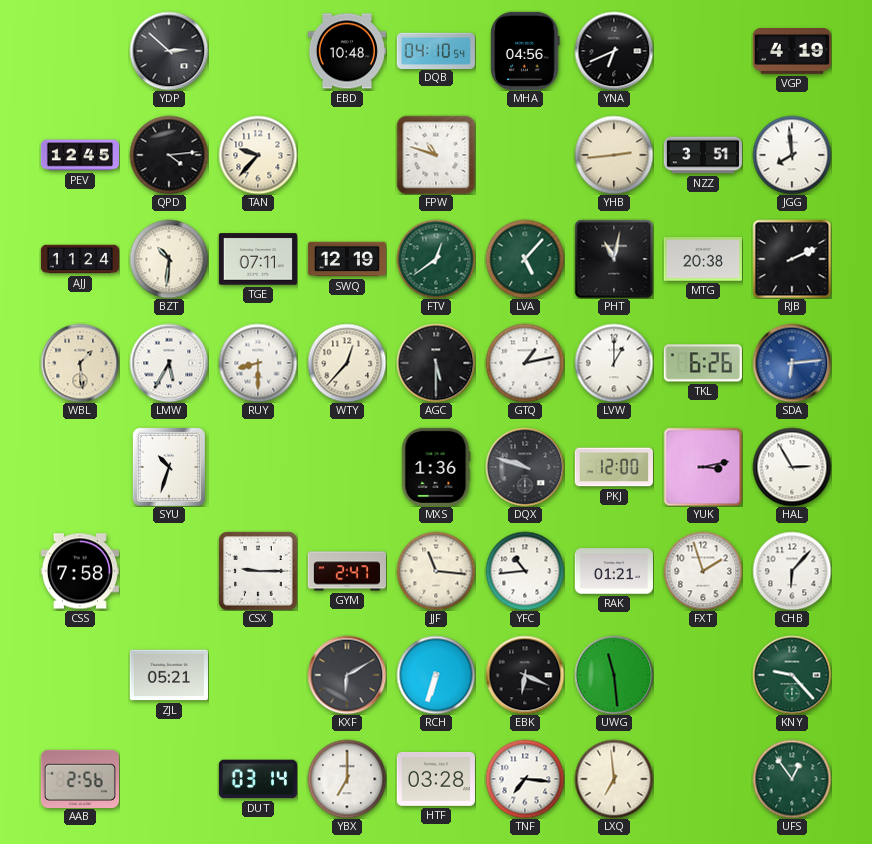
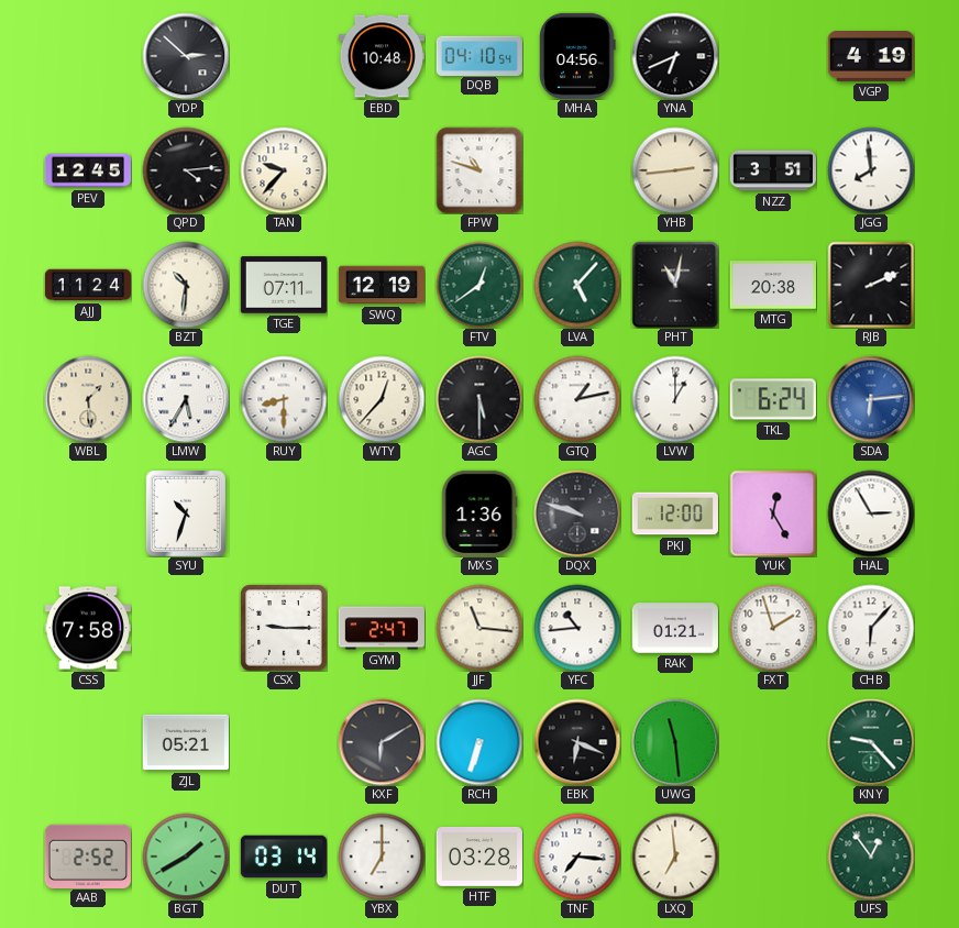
TKL: 6:26 -> 6:24 (773, 399)
YUK: 3:13 -> 12:25 (773, 513)
AAB: 2:56 -> 2:52 (88, 855)
BGT: none -> 1:40 (186, 857)
